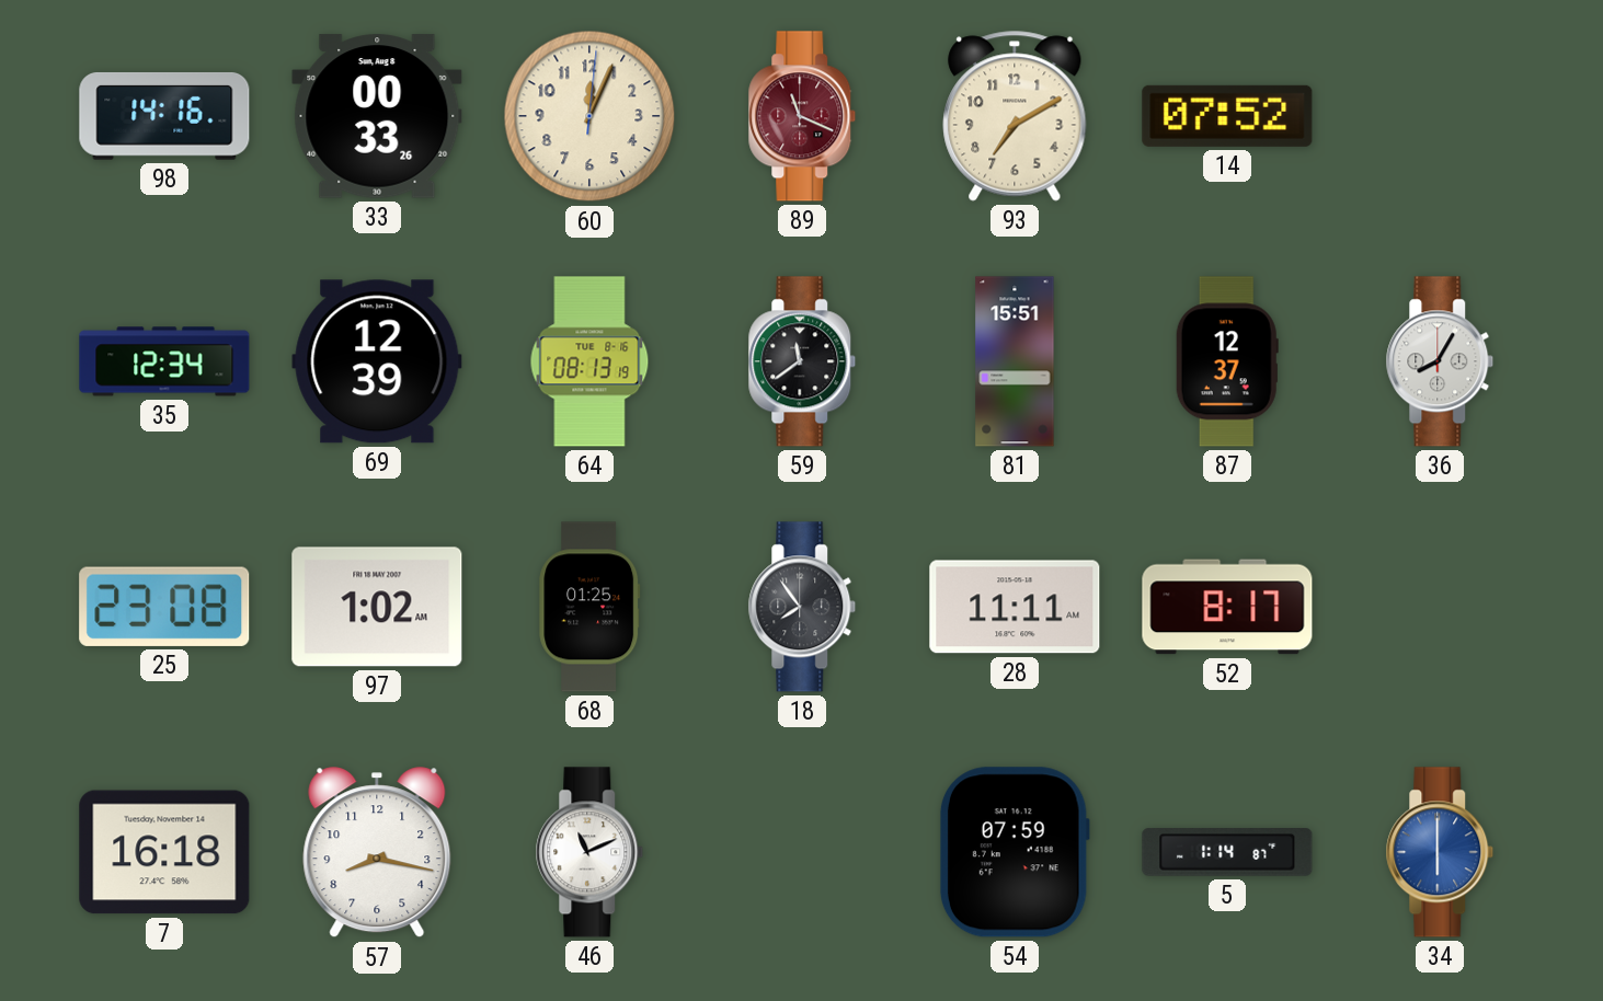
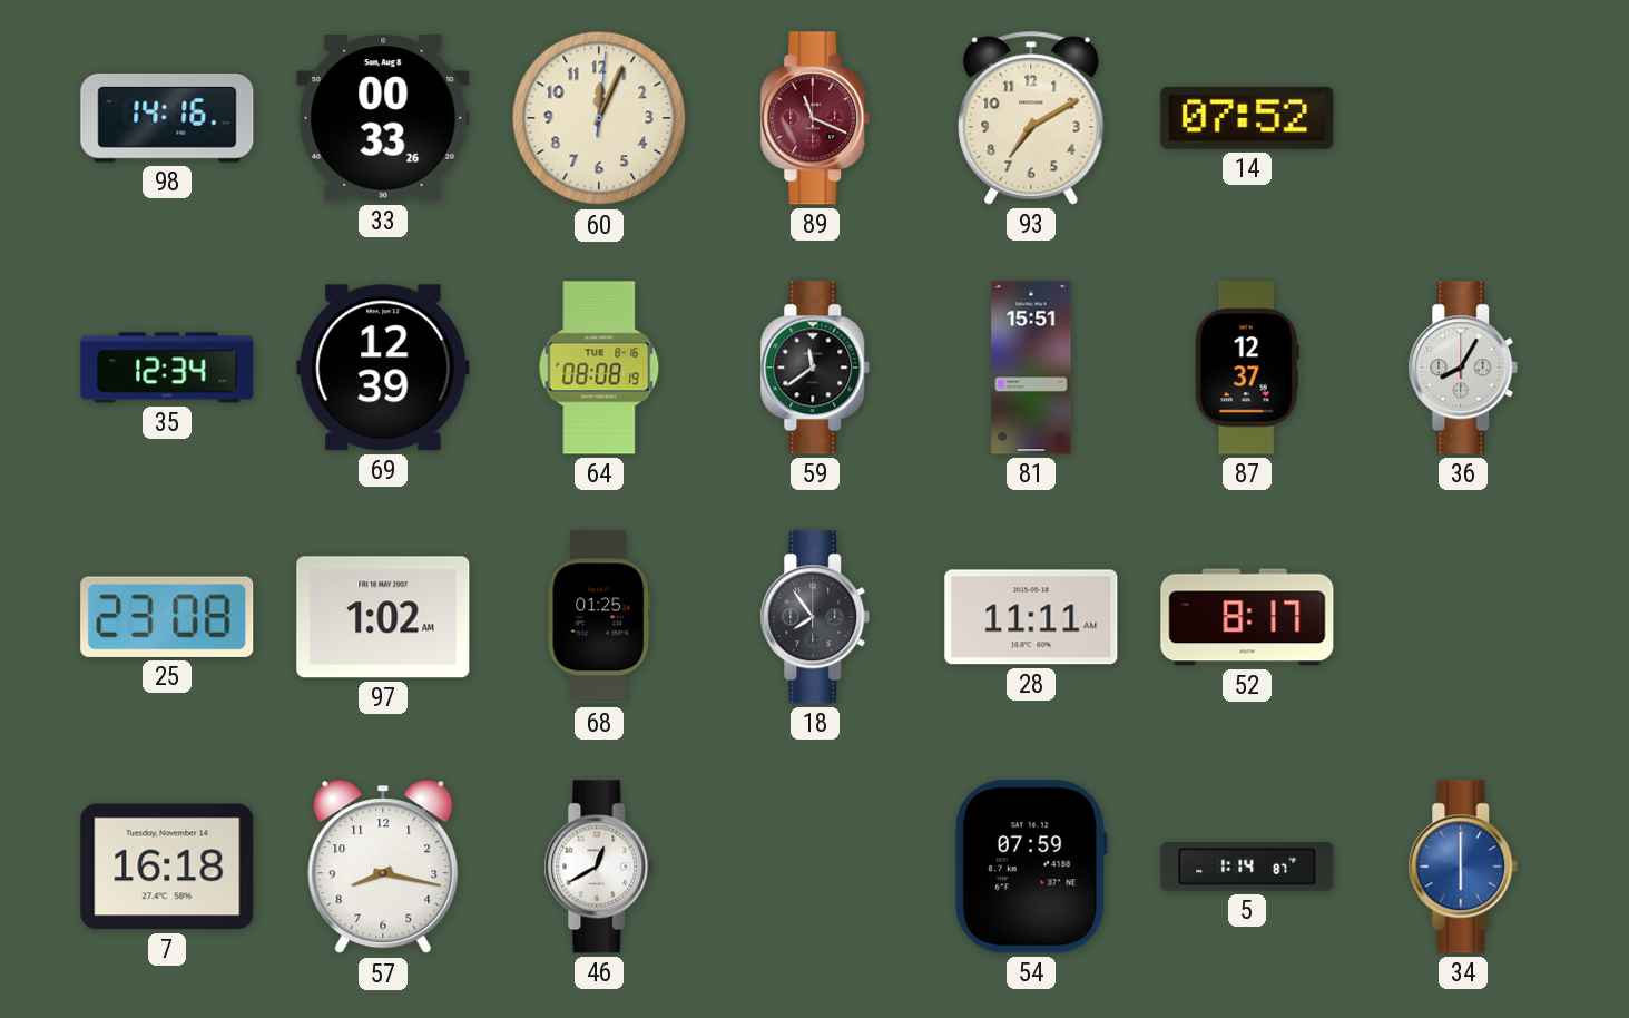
64: 08:13 -> 08:08 (599, 368)
46: 11:11 -> 12:40 (599, 867)
